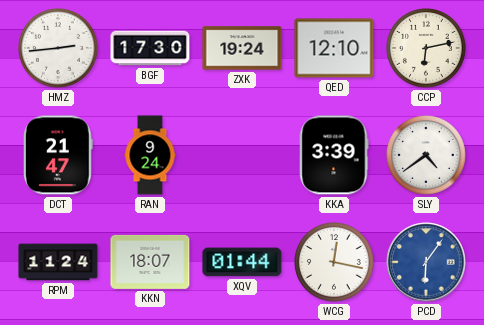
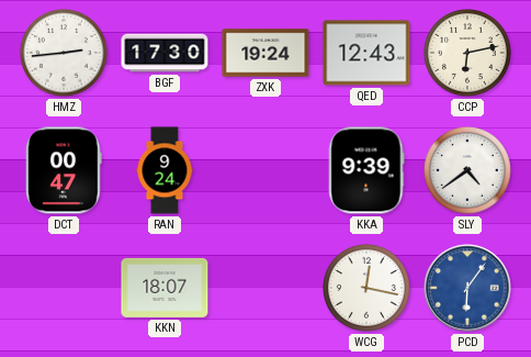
QED: 12:10 -> 12:43 (366, 53)
DCT: 21:47 -> 00:47 (65, 170)
KKA: 3:39 -> 9:39 (366, 170)
RPM: 11:24 -> none (58, 262)
XQV: 01:44 -> none (242, 262)
